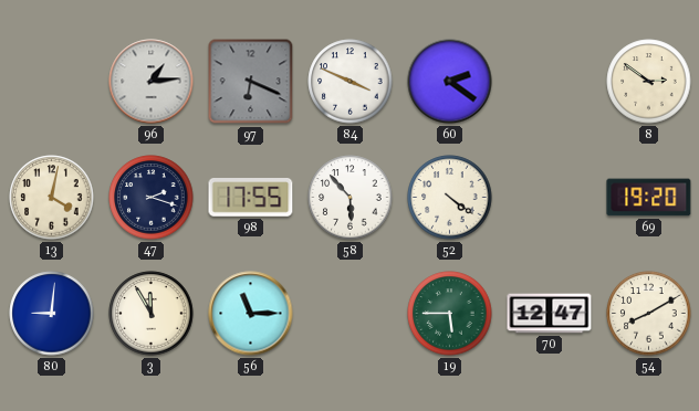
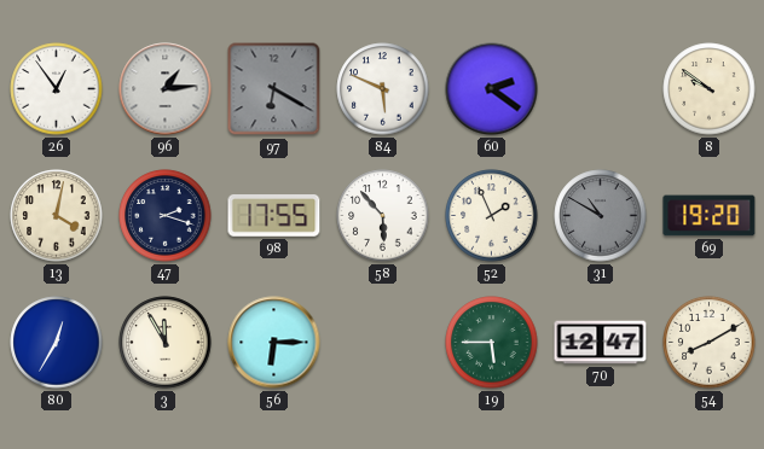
26: none -> 12:54 (57, 89)
97: 6:19 -> 6:20 (274, 89)
84: 3:49 -> 5:49 (383, 89)
8: 2:51 -> 9:51 (710, 89)
52: 4:21 -> 1:56 (492, 216)
31: none -> 10:50 (601, 216)
80: 9:01 -> 12:35 (57, 343)
56: 11:15 -> 6:15 (274, 343)
